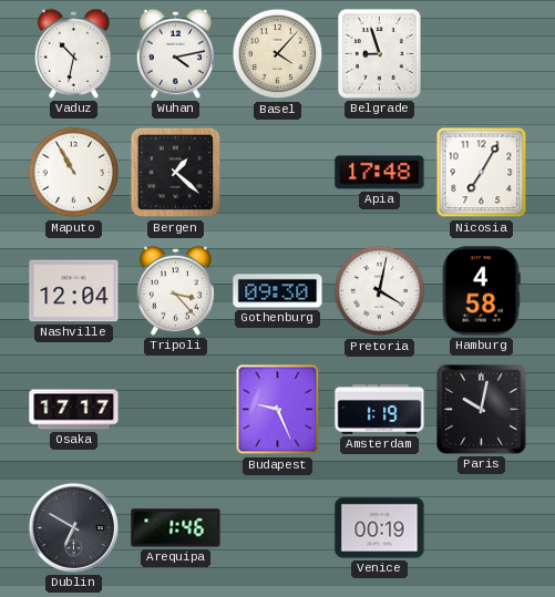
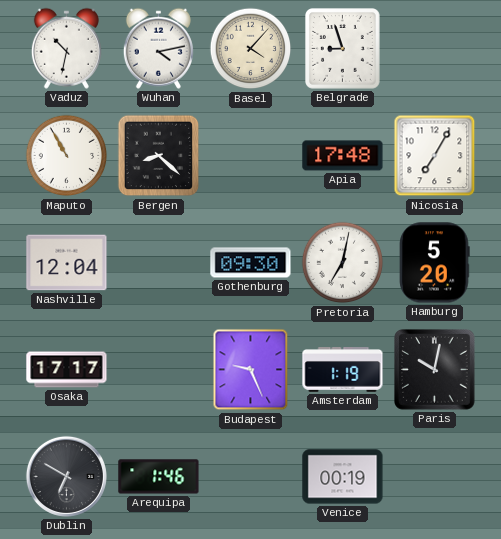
Bergen: 1:22 -> 8:22 (159, 156)
Tripoli: 3:23 -> none (175, 290)
Pretoria: 4:02 -> 7:02 (343, 263)
Hamburg: 4:58 -> 5:20 (435, 263)
